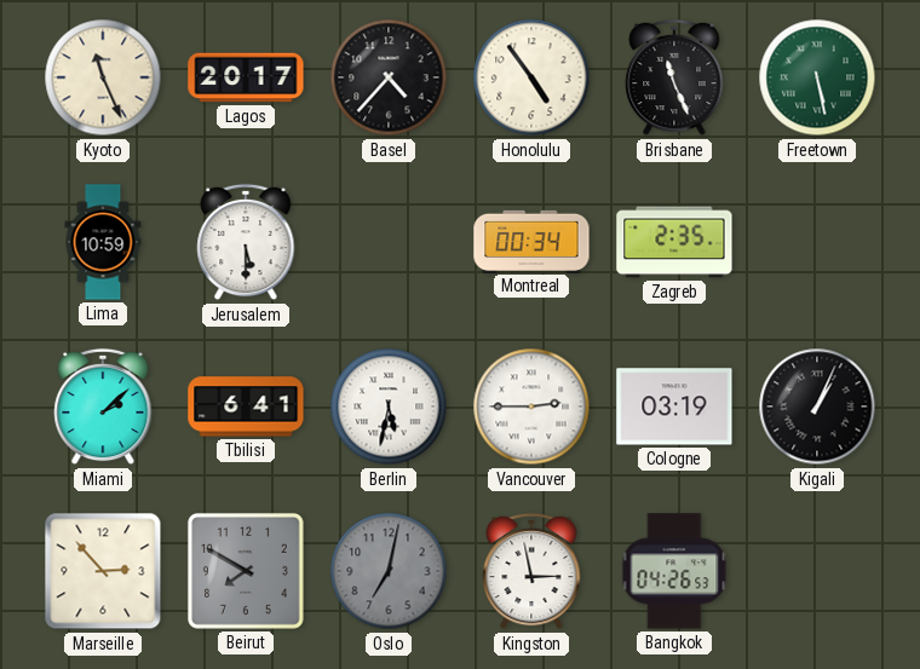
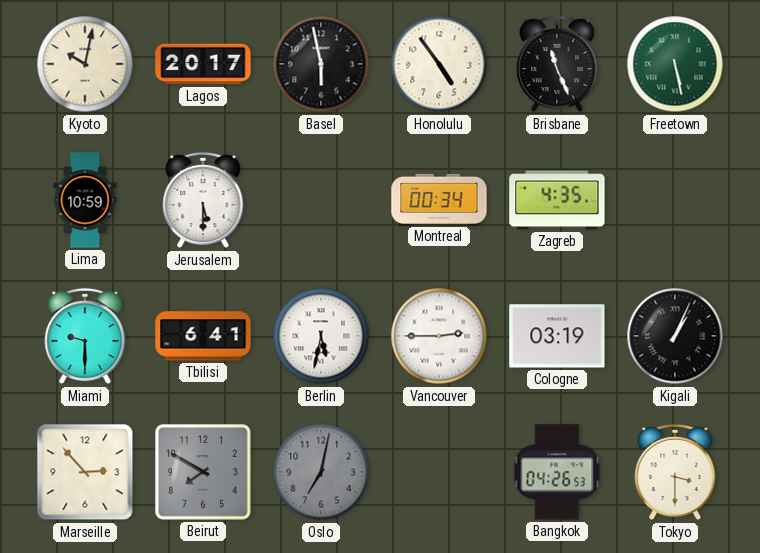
Kyoto: 11:26 -> 10:02 (85, 64)
Basel: 4:37 -> 5:58 (321, 64)
Zagreb: 2:35 -> 4:35 (557, 200)
Miami: 2:08 -> 9:30 (85, 336)
Kingston: 2:58 -> none (531, 571)
Tokyo: none -> 3:30 (675, 472)
